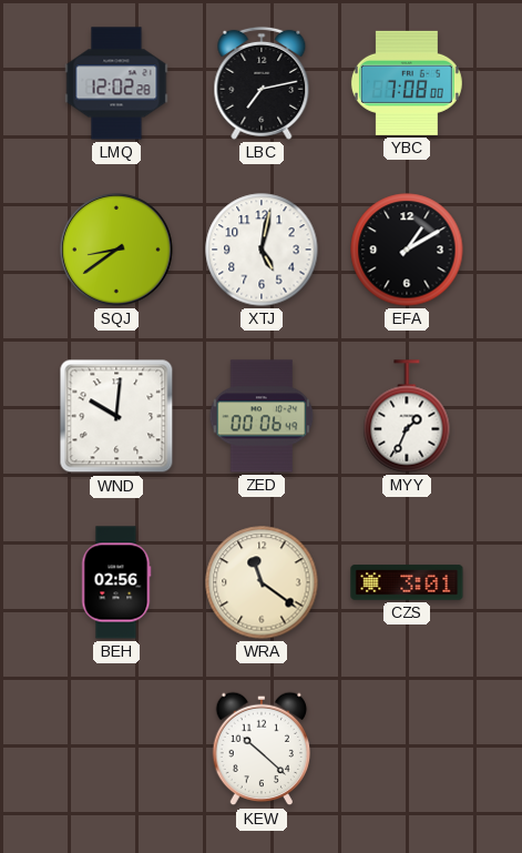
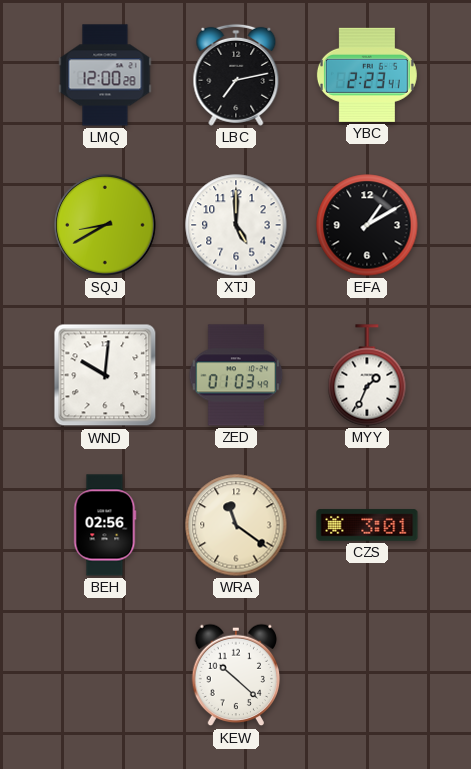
LMQ: 12:02 -> 12:00 (105, 75)
YBC: 7:08 -> 2:23 (367, 75)
SQJ: 8:39 -> 8:40 (106, 226)
XTJ: 5:02 -> 5:00 (236, 225)
ZED: 00:06 -> 01:03 (236, 375)
